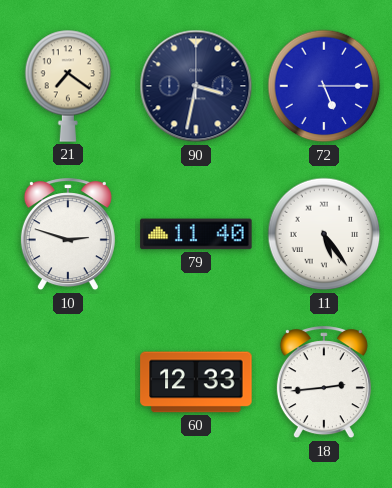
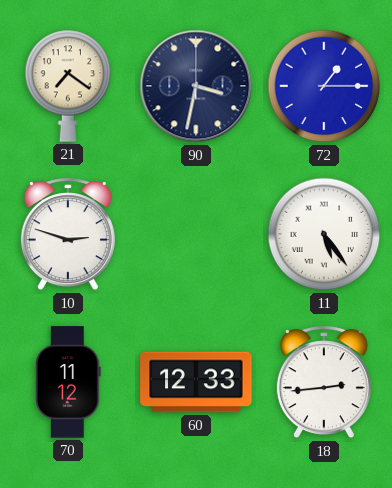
72: 5:15 -> 1:15 (324, 86)
79: 11:40 -> none (196, 234)
70: none -> 11:12 (68, 382)
